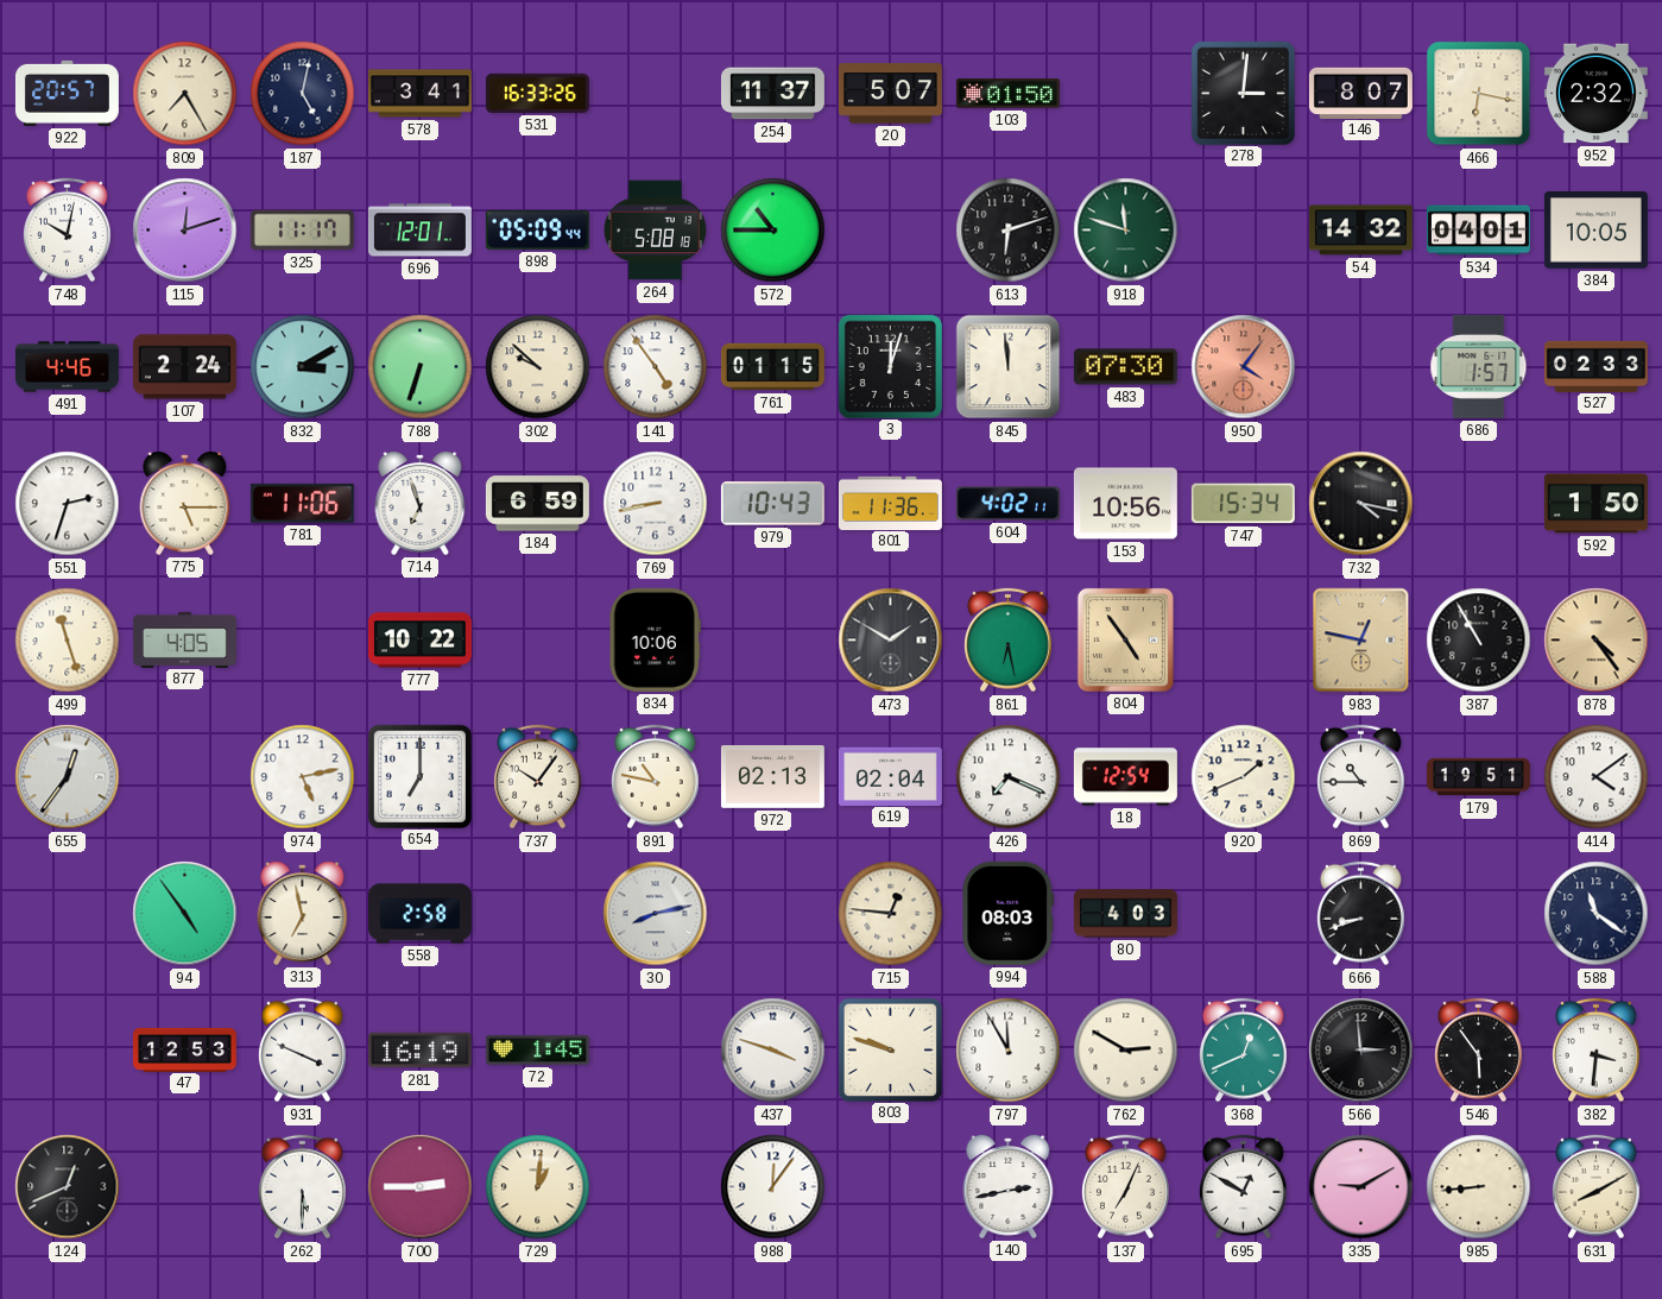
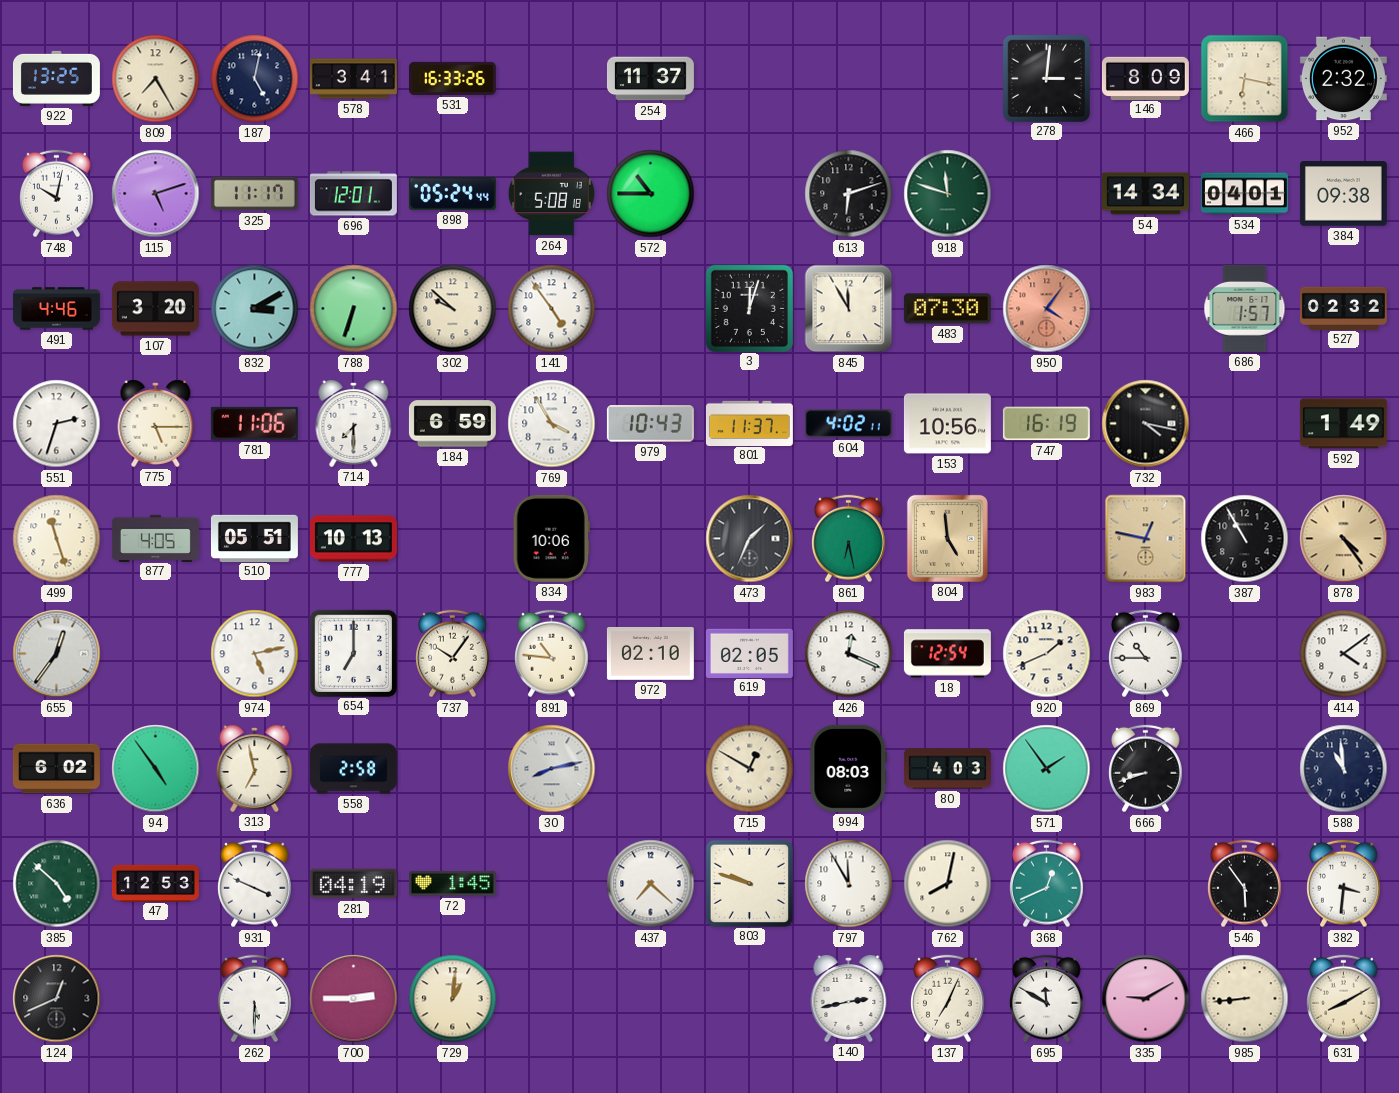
922: 20:57 -> 13:25 (56, 78)
20: 5:07 -> none (890, 94)
103: 01:50 -> none (1007, 94)
146: 8:07 -> 8:09 (1145, 78)
115: 12:12 -> 5:12 (156, 194)
898: 05:09 -> 05:24 (452, 193)
54: 14:32 -> 14:34 (1145, 194)
384: 10:05 -> 09:38 (1343, 194)
107: 2:24 -> 3:20 (155, 309)
761: 01:15 -> none (772, 367)
845: 11:59 -> 11:55 (849, 309)
527: 02:33 -> 02:32 (1343, 308)
714: 6:57 -> 7:30 (354, 424)
769: 8:43 -> 3:55 (552, 424)
801: 11:36 -> 11:37 (749, 423)
747: 15:34 -> 16:19 (1046, 424)
592: 1:50 -> 1:49 (1343, 424)
510: none -> 05:51 (254, 538)
777: 10:22 -> 10:13 (353, 539)
473: 1:50 -> 1:34 (750, 539)
804: 4:54 -> 4:59 (947, 538)
891: 10:47 -> 10:46 (552, 654)
972: 02:13 -> 02:10 (650, 654)
619: 02:04 -> 02:05 (749, 653)
426: 7:19 -> 12:19 (849, 654)
179: 19:51 -> none (1478, 777)
636: none -> 6:02 (56, 769)
715: 12:46 -> 12:50 (750, 769)
571: none -> 1:54 (1047, 769)
588: 11:21 -> 10:59 (1344, 769)
385: none -> 4:52 (57, 884)
281: 16:19 -> 04:19 (353, 884)
437: 3:48 -> 7:22 (651, 884)
762: 2:50 -> 8:02 (948, 884)
566: 2:59 -> none (1361, 1051)
988: 12:06 -> none (773, 1187)
695: 12:50 -> 11:50 (1047, 999)
